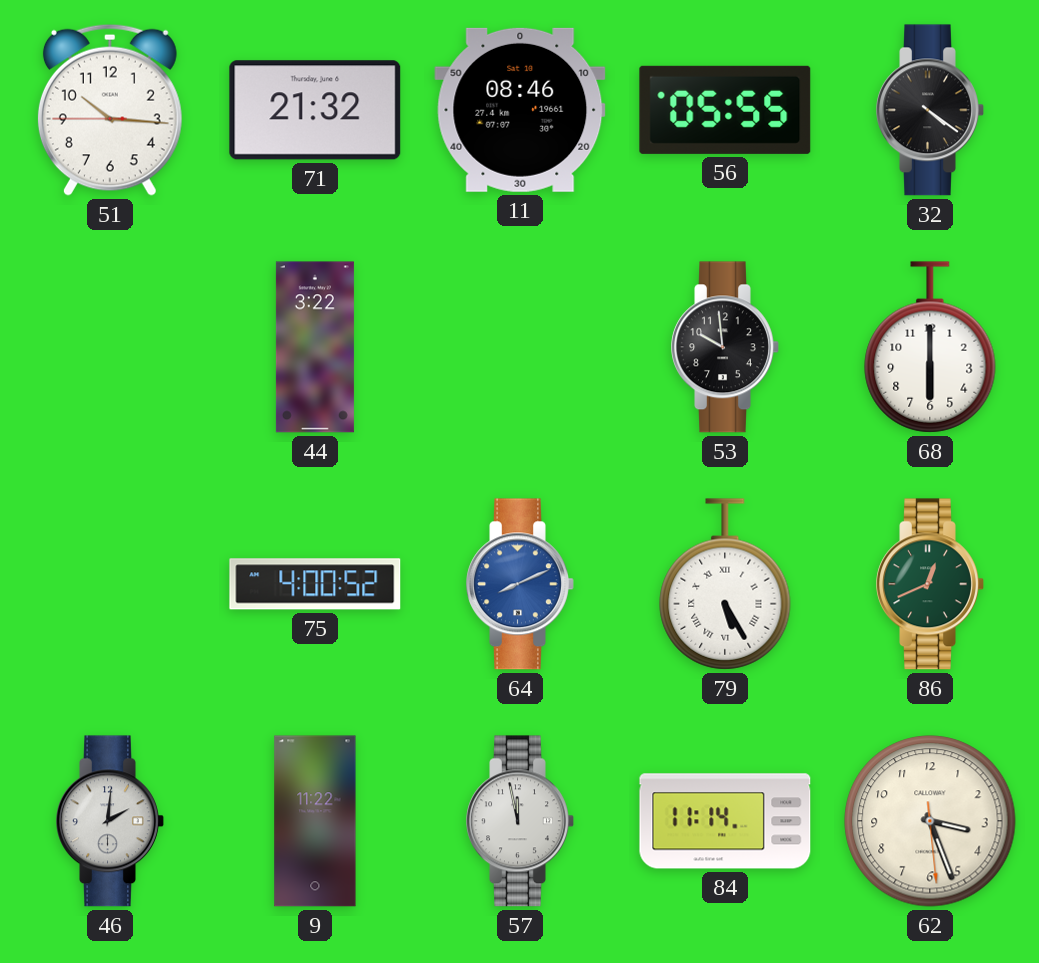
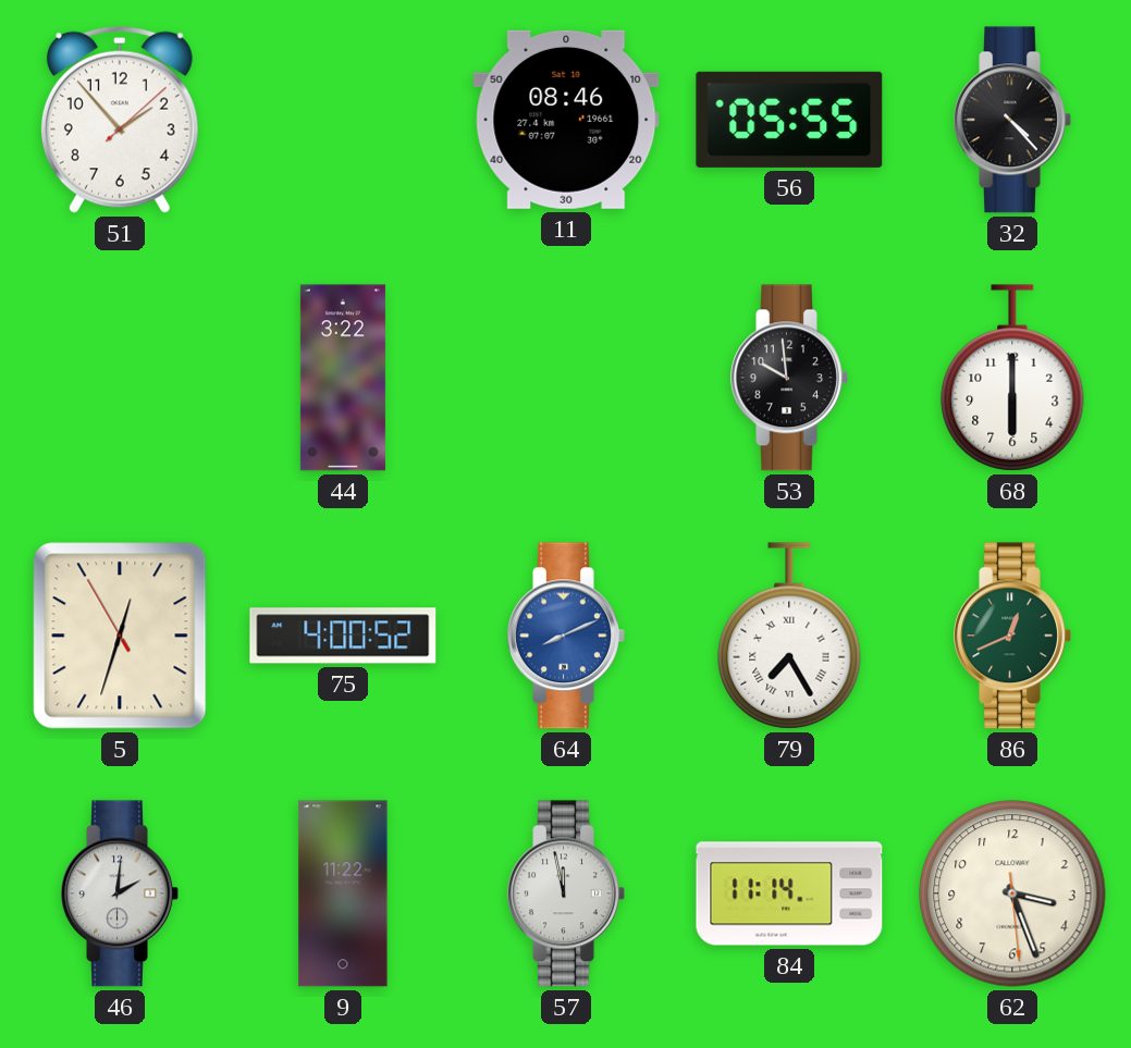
51: 10:15 -> 1:53 (120, 120)
71: 21:32 -> none (315, 110)
32: 4:21 -> 4:23 (1012, 120)
5: none -> 12:32 (120, 636)
79: 5:25 -> 7:25 (789, 636)
